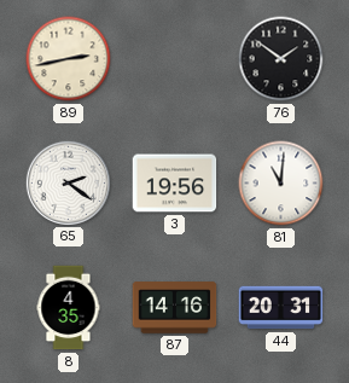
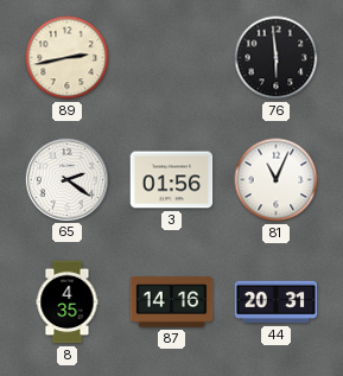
76: 1:51 -> 5:59 (277, 58)
3: 19:56 -> 01:56 (172, 180)
81: 11:01 -> 11:04 (277, 180)
